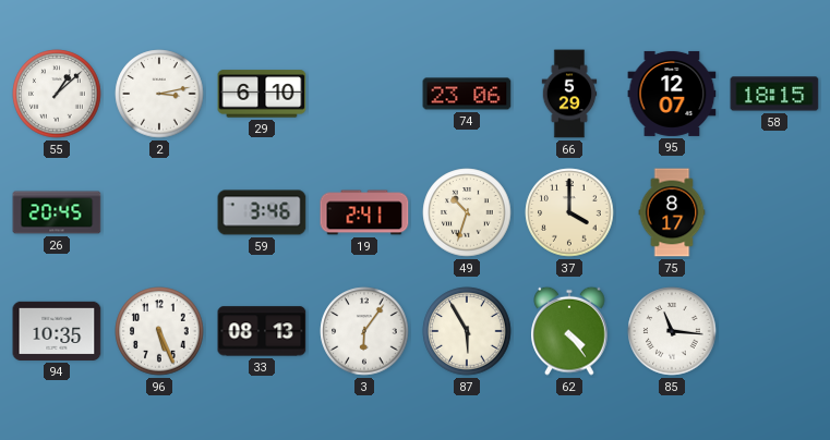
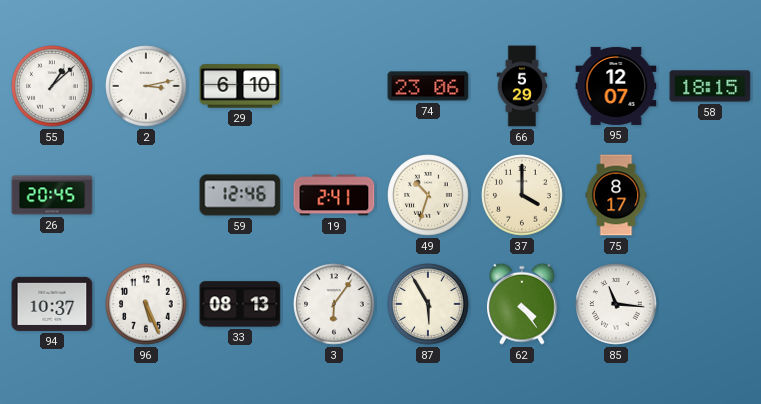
59: 3:46 -> 12:46 (240, 195)
94: 10:35 -> 10:37 (52, 304)
